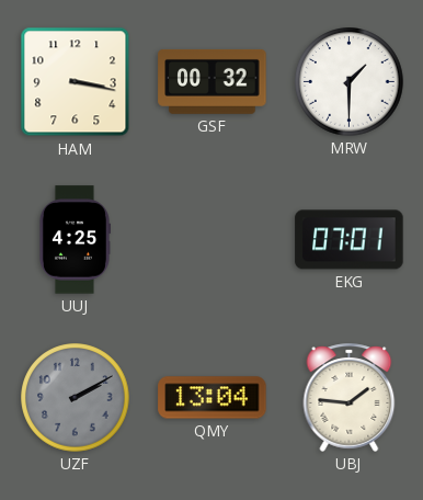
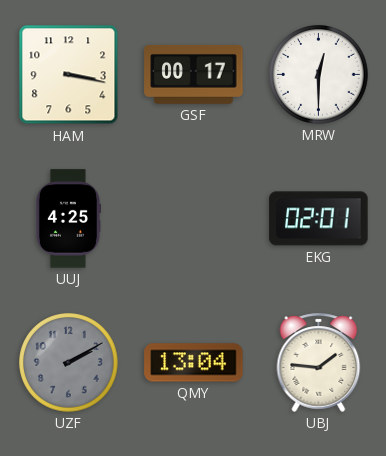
GSF: 00:32 -> 00:17 (194, 74)
MRW: 1:30 -> 12:30 (319, 75)
EKG: 07:01 -> 02:01 (319, 219)
